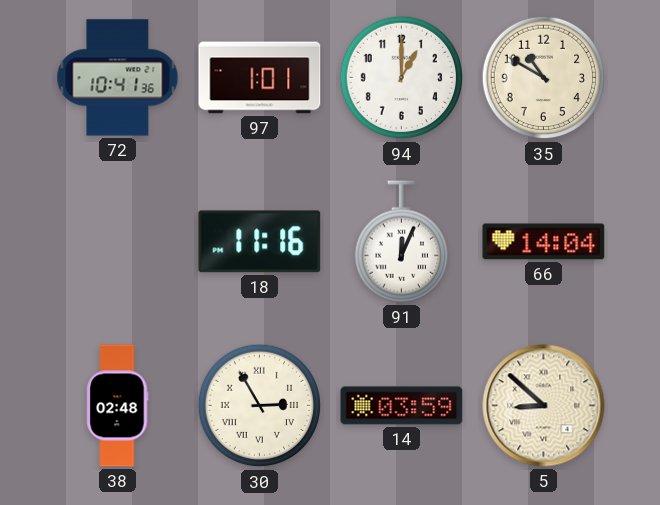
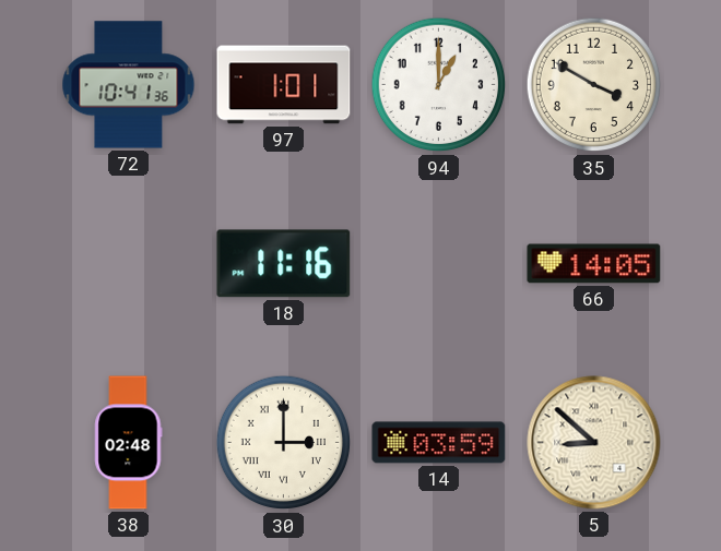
35: 10:50 -> 3:50 (594, 85)
91: 12:04 -> none (401, 242)
66: 14:04 -> 14:05 (594, 264)
30: 2:55 -> 3:00 (284, 443)
